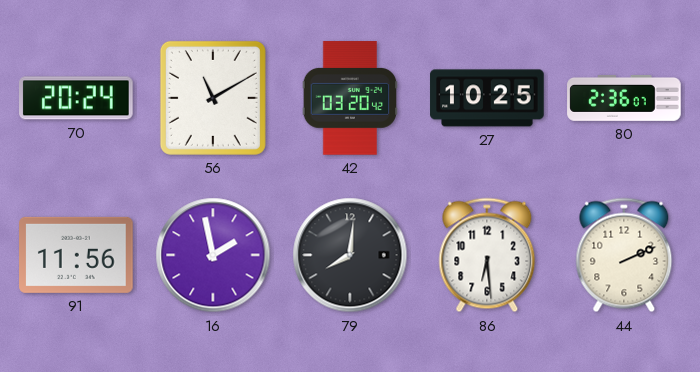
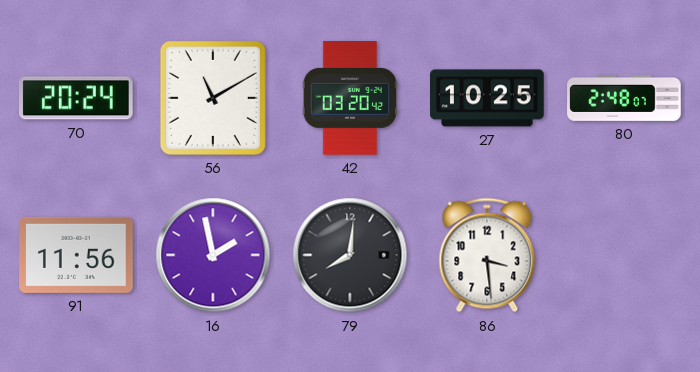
80: 2:36 -> 2:48 (624, 98)
86: 6:29 -> 3:29 (487, 255)
44: 2:11 -> none (624, 255)
